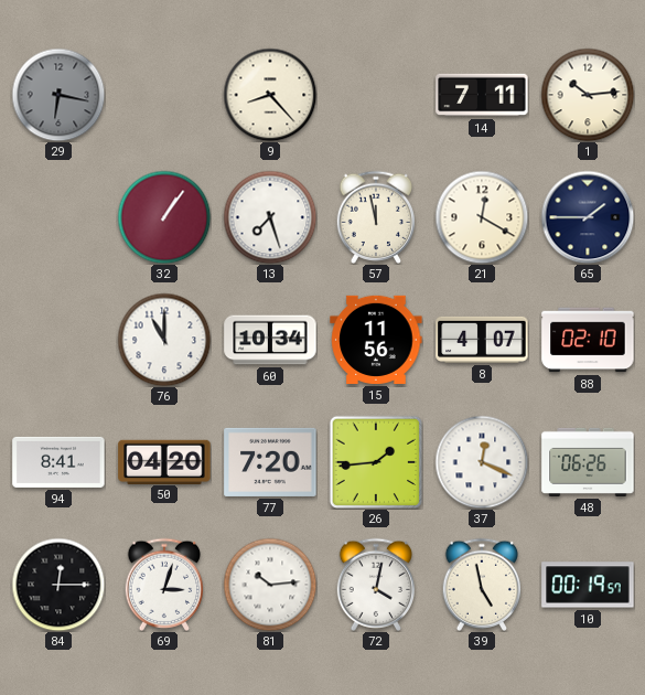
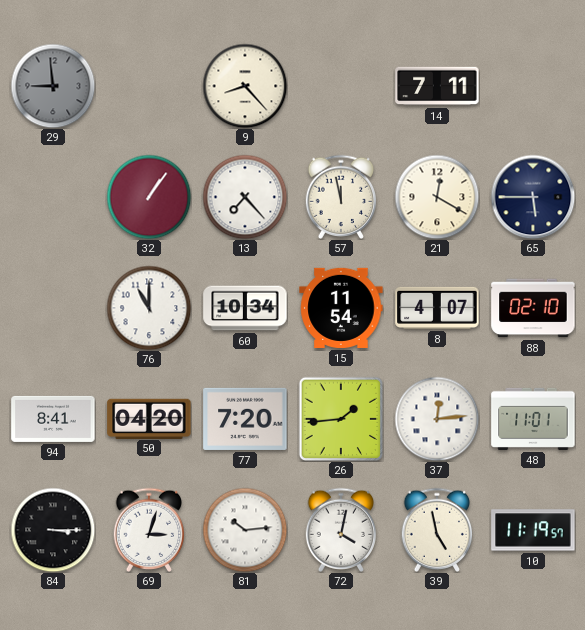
29: 6:17 -> 8:59 (53, 86)
1: 10:14 -> none (588, 95)
13: 7:27 -> 7:23 (245, 197)
65: 1:45 -> 5:45 (533, 197)
15: 11:56 -> 11:54 (341, 308)
37: 12:19 -> 12:14 (437, 419)
48: 06:26 -> 11:01 (533, 419)
84: 12:15 -> 3:15 (53, 530)
10: 00:19 -> 11:19 (533, 530)
